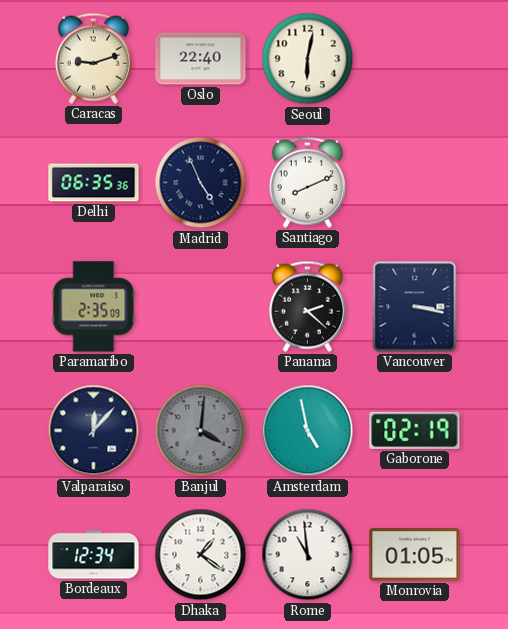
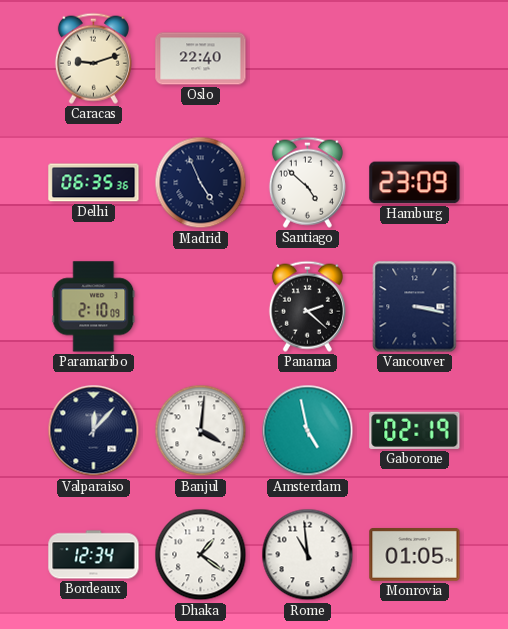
Seoul: 6:02 -> none (308, 59)
Santiago: 8:11 -> 4:52 (307, 182)
Hamburg: none -> 23:09 (415, 183)
Paramaribo: 2:35 -> 2:10 (94, 307)
Banjul dial: grey -> white (201, 431)
